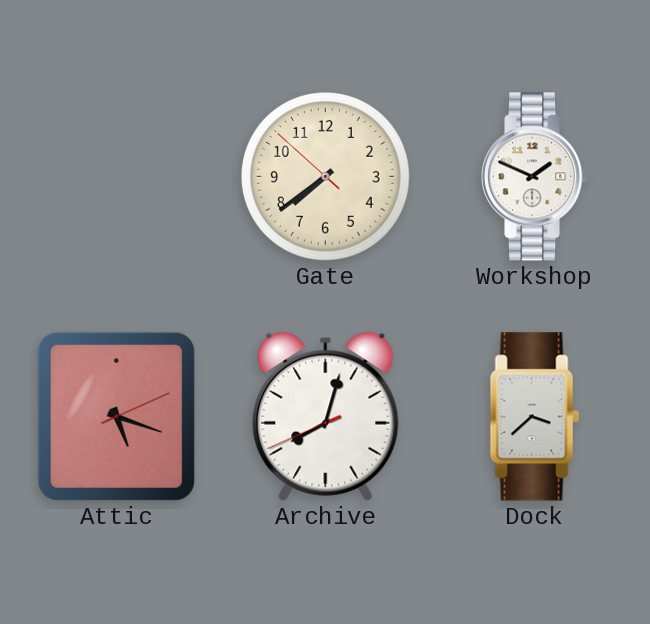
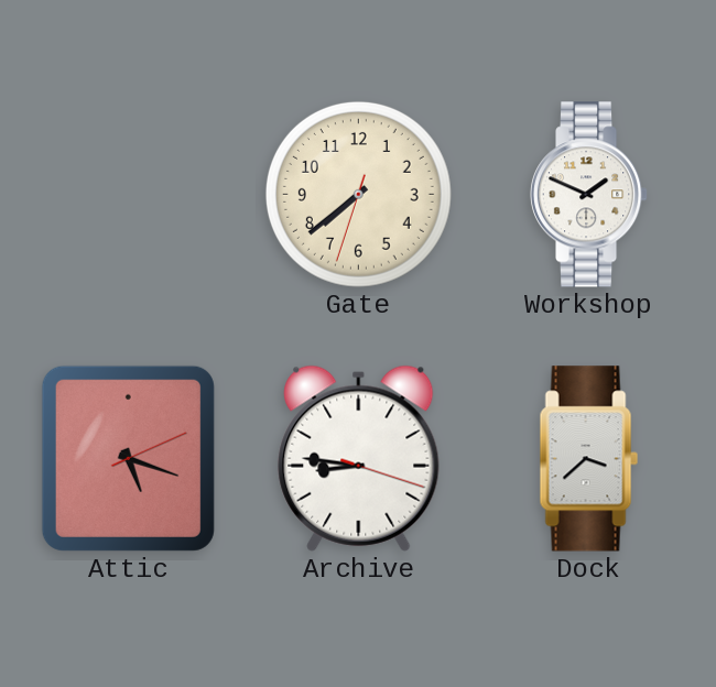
Gate: 7:38:52 -> 7:38:33 (358, 194)
Archive: 8:02 -> 8:46 (359, 458)
